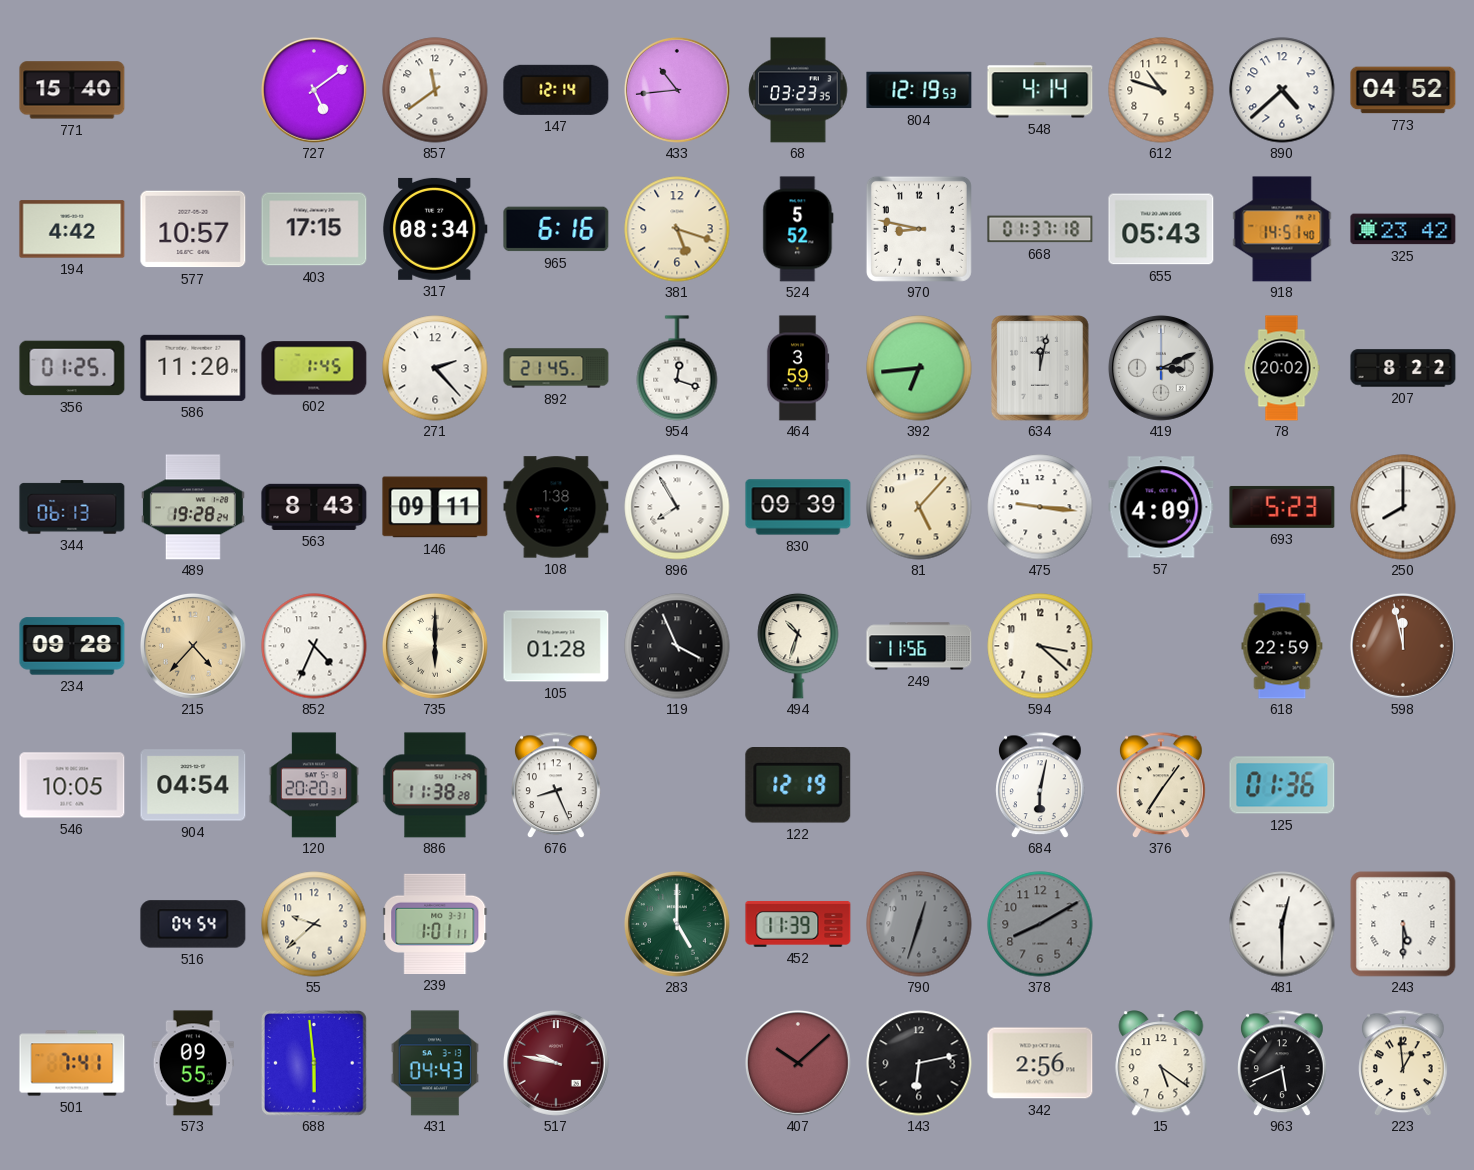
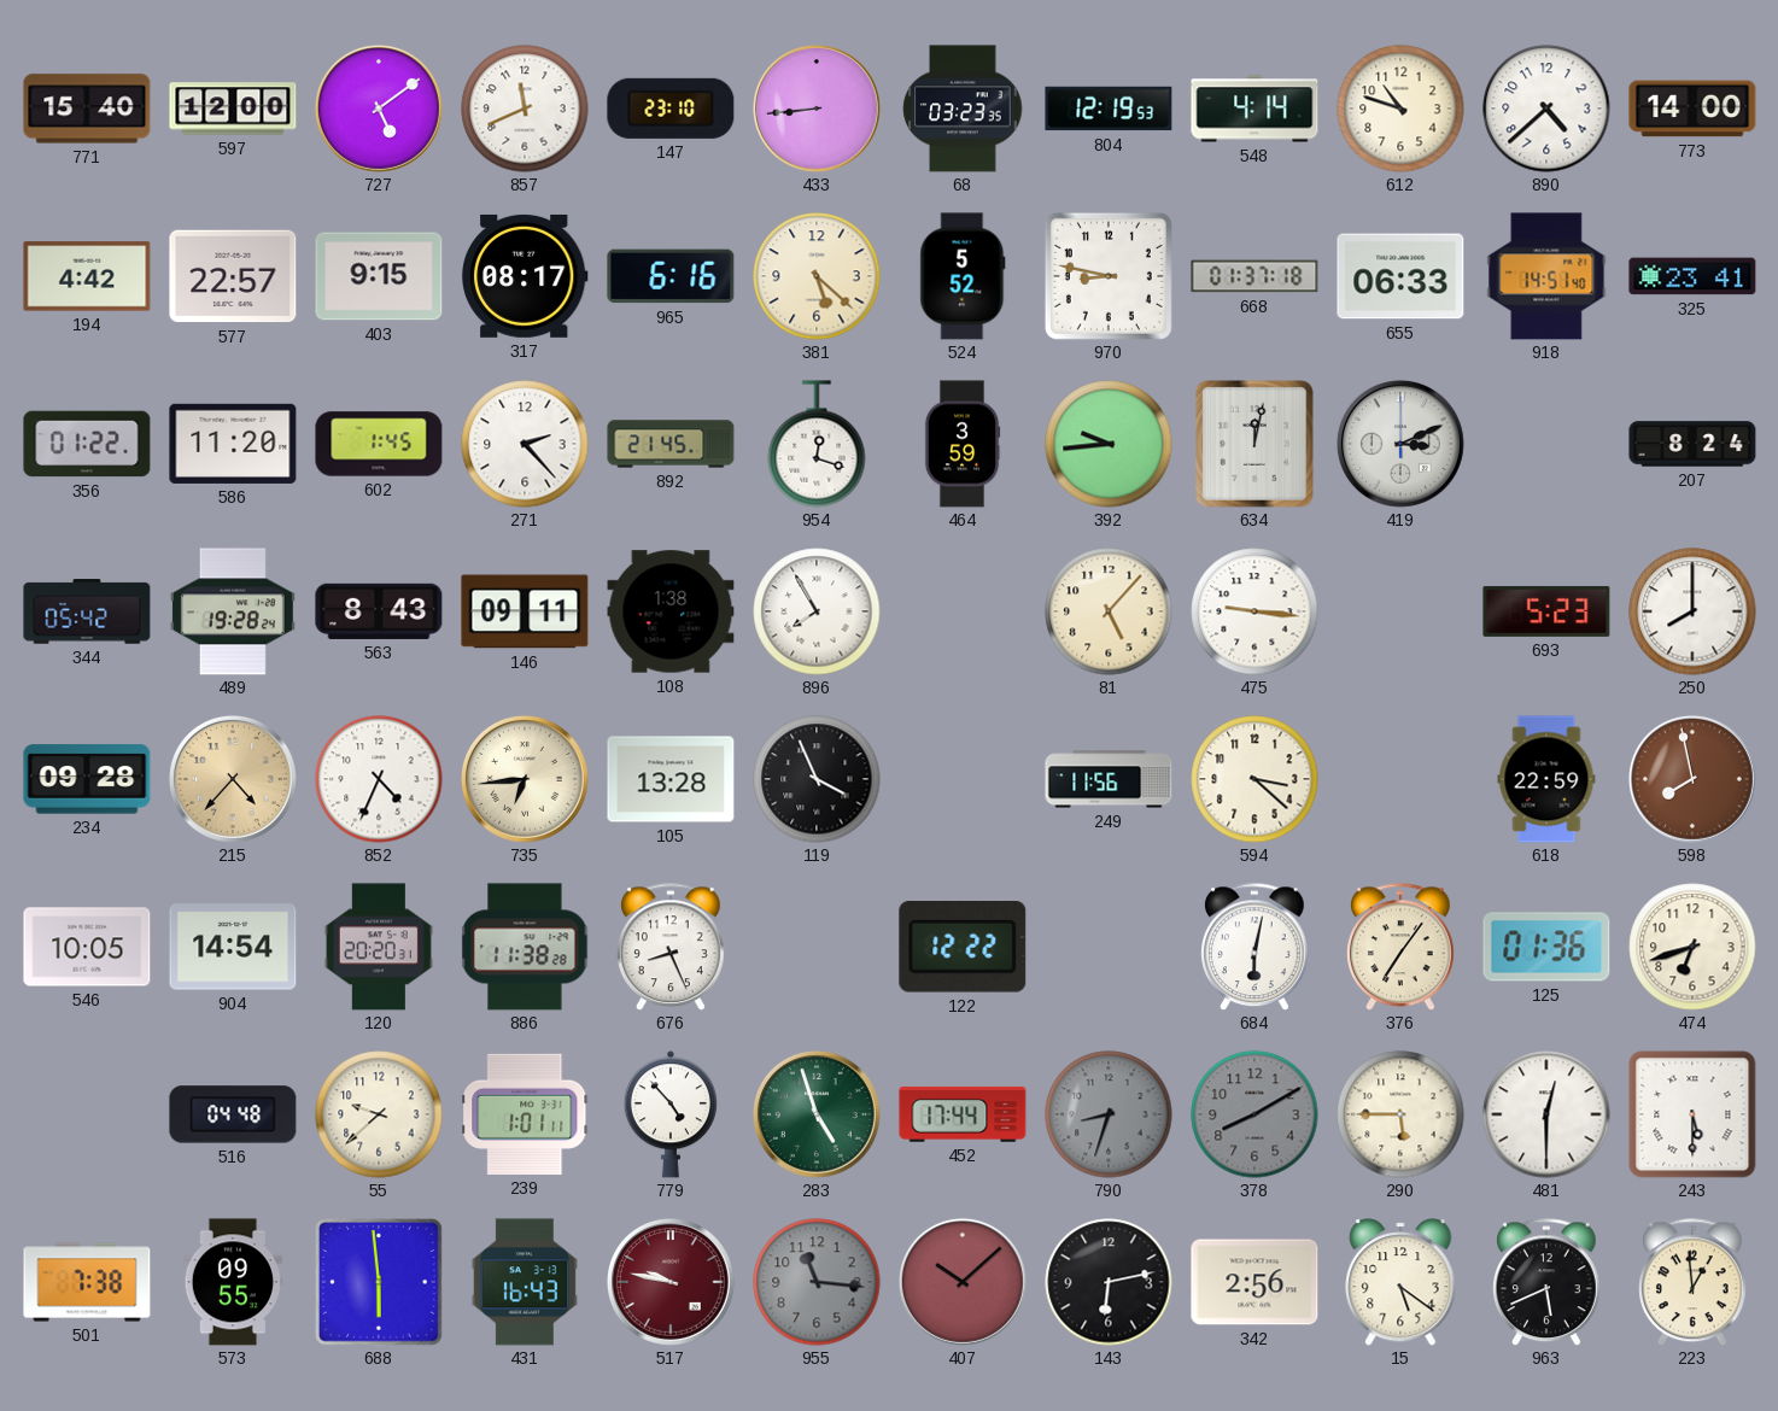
597: none -> 12:00 (233, 109)
857: 11:39 -> 11:41 (525, 109)
147: 12:14 -> 23:10 (671, 109)
433: 10:44 -> 8:44 (817, 109)
773: 04:52 -> 14:00 (1692, 109)
577: 10:57 -> 22:57 (233, 276)
403: 17:15 -> 9:15 (379, 276)
317: 08:34 -> 08:17 (526, 276)
381: 5:18 -> 5:22 (817, 276)
655: 05:43 -> 06:33 (1400, 276)
325: 23:42 -> 23:41 (1692, 276)
356: 01:25 -> 01:22 (87, 444)
392: 6:44 -> 9:44 (1109, 444)
78: 20:02 -> none (1282, 368)
207: 8:22 -> 8:24 (1692, 444)
344: 06:13 -> 05:42 (87, 611)
830: 09:39 -> none (798, 507)
57: 4:09 -> none (1161, 507)
735: 6:00 -> 6:44 (525, 779)
105: 01:28 -> 13:28 (671, 779)
494: 10:33 -> none (798, 646)
598: 11:58 -> 7:58 (1692, 779)
904: 04:54 -> 14:54 (233, 947)
122: 12:19 -> 12:22 (963, 948)
474: none -> 6:42 (1692, 947)
516: 04:54 -> 04:48 (233, 1114)
779: none -> 4:53 (671, 1114)
283: 5:00 -> 4:57 (817, 1114)
452: 11:39 -> 17:44 (963, 1114)
790: 12:33 -> 8:33 (1109, 1114)
290: none -> 5:45 (1400, 1114)
501: 7:41 -> 7:38 (87, 1282)
431: 04:43 -> 16:43 (525, 1282)
955: none -> 11:16 (817, 1282)
